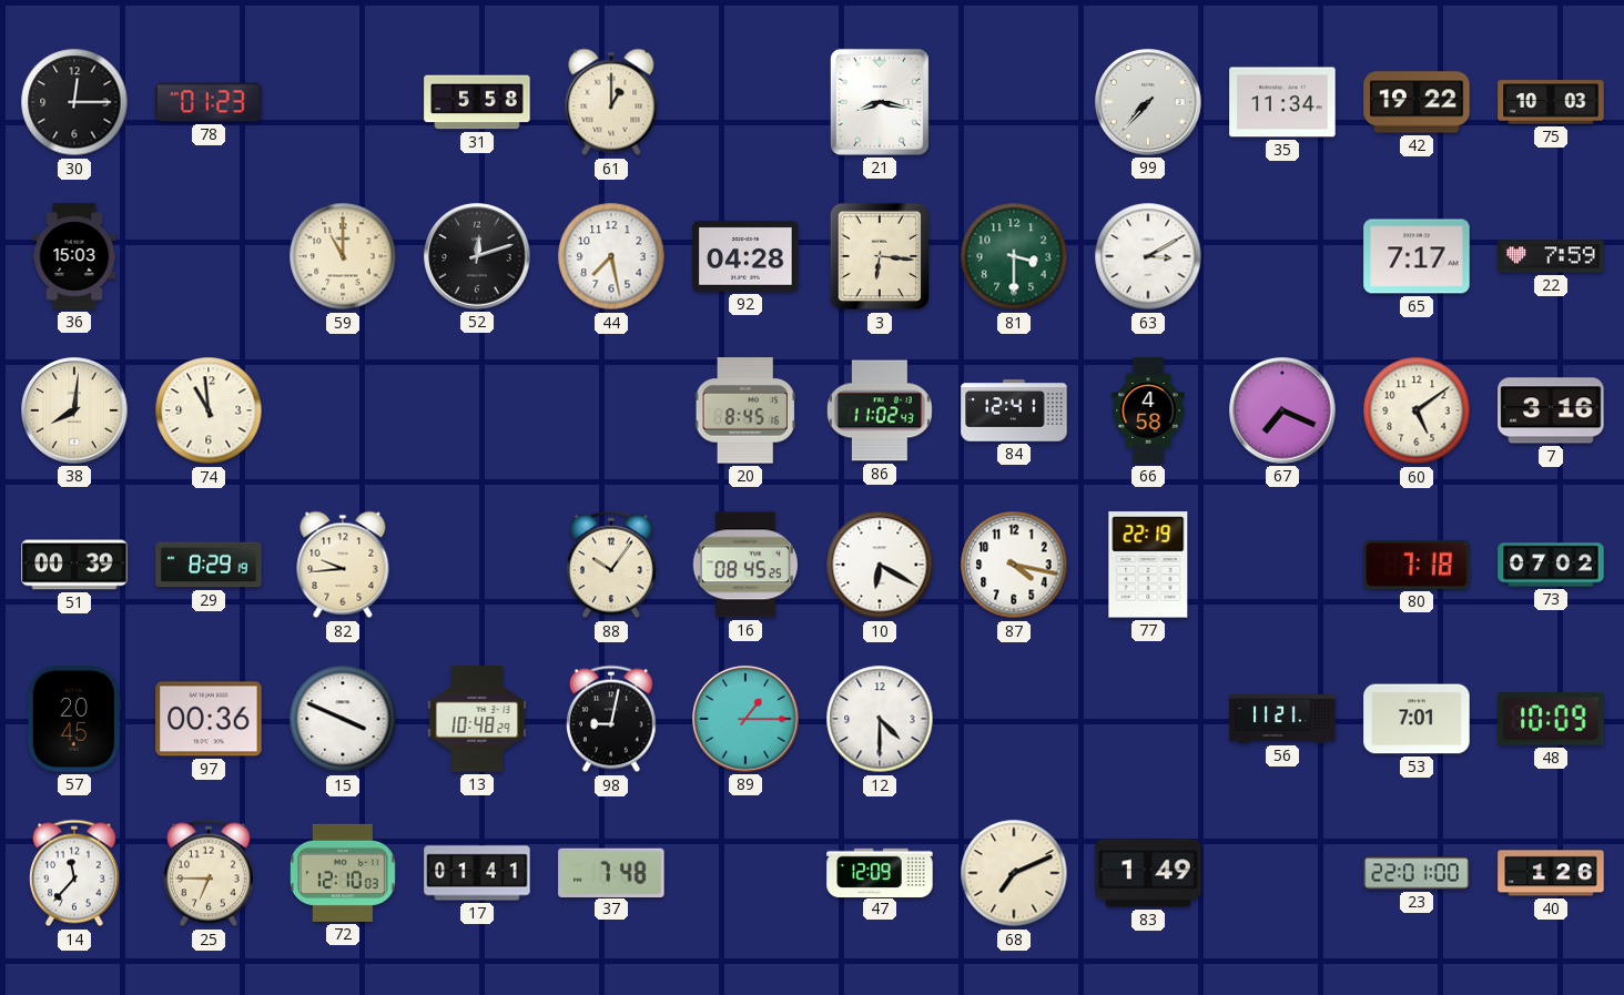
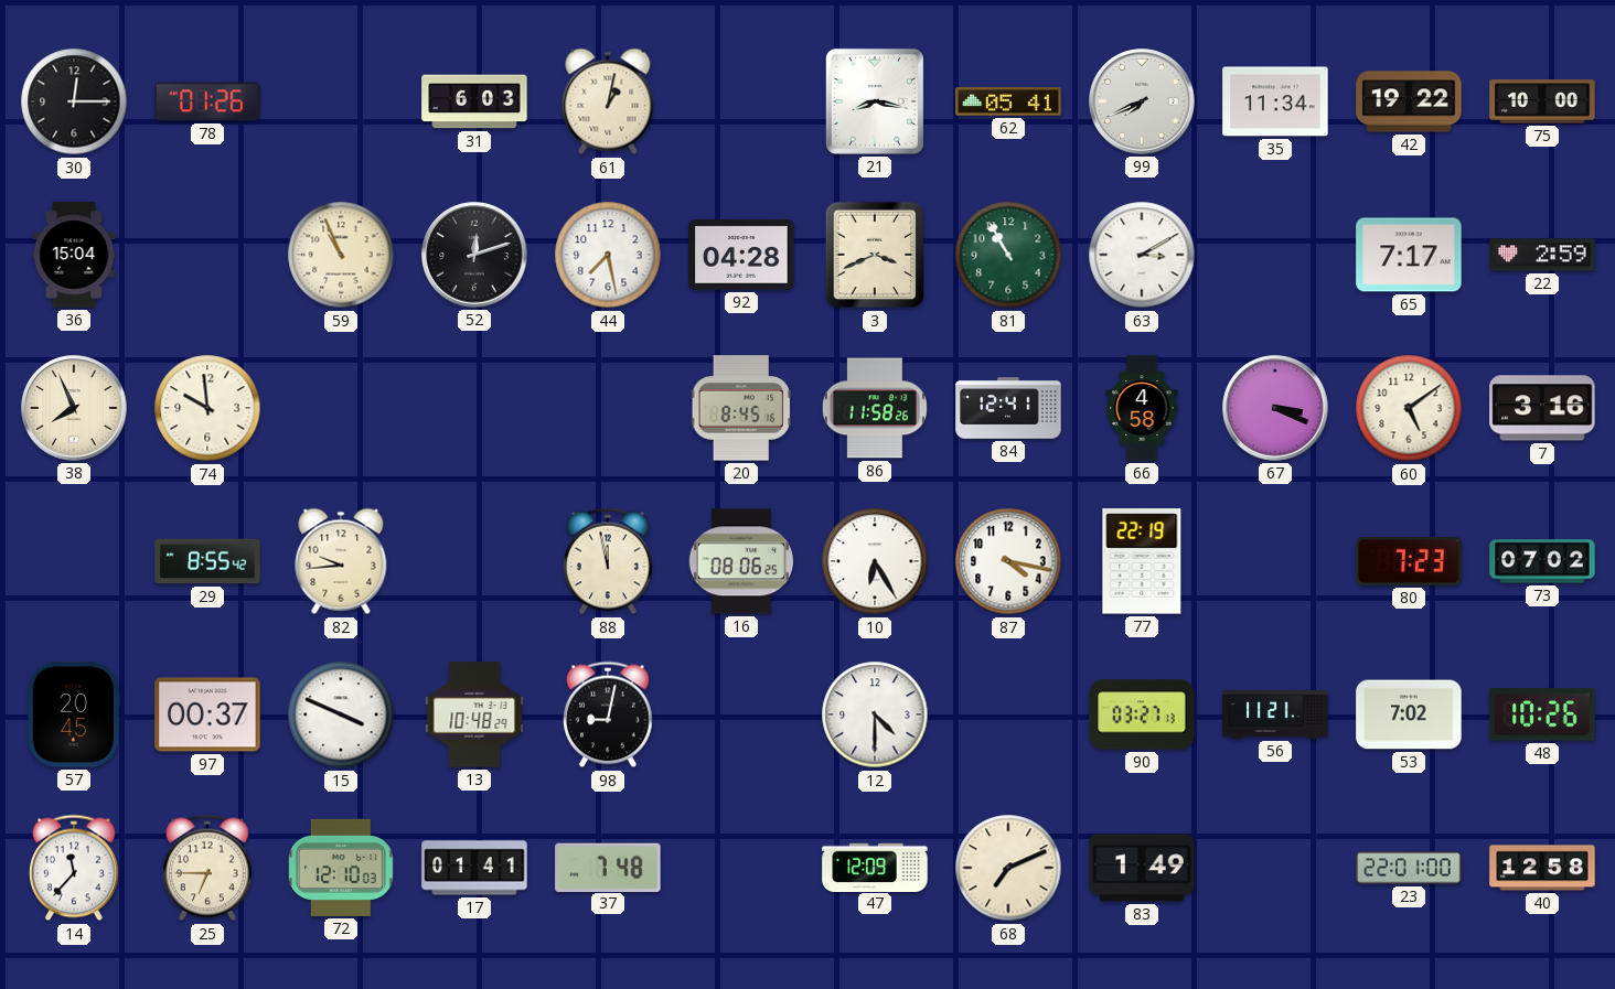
78: 01:23 -> 01:26 (207, 101)
31: 5:58 -> 6:03 (474, 101)
61: 1:00 -> 1:02 (608, 101)
62: none -> 05:41 (1008, 101)
99: 7:37 -> 7:41 (1142, 101)
75: 10:03 -> 10:00 (1542, 101)
36: 15:03 -> 15:04 (74, 255)
59: 11:00 -> 10:56 (341, 255)
3: 6:16 -> 3:41 (875, 255)
81: 3:30 -> 10:55 (1008, 255)
22: 7:59 -> 2:59 (1542, 255)
38: 8:01 -> 7:56 (74, 408)
74: 10:59 -> 9:59 (207, 408)
86: 11:02 -> 11:58 (875, 408)
67: 7:19 -> 3:19 (1275, 408)
51: 00:39 -> none (74, 565)
29: 8:29 -> 8:55 (207, 561)
88: 10:06 -> 11:58 (609, 561)
16: 08:45 -> 08:06 (741, 561)
10: 6:20 -> 6:25 (875, 561)
80: 7:18 -> 7:23 (1409, 561)
97: 00:36 -> 00:37 (207, 714)
89: 1:15 -> none (745, 719)
90: none -> 03:27 (1142, 714)
53: 7:01 -> 7:02 (1409, 714)
48: 10:09 -> 10:26 (1542, 714)
40: 1:26 -> 12:58 (1542, 868)
